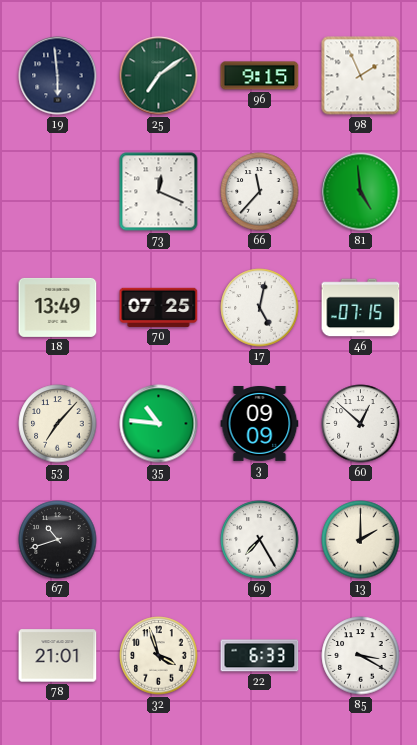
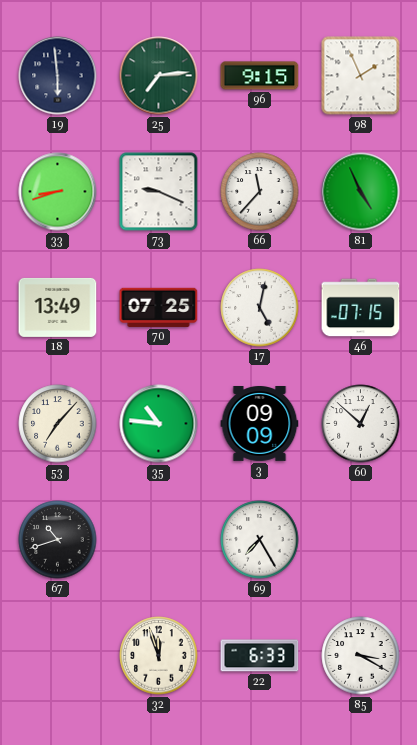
25: 7:09 -> 7:14 (159, 76)
33: none -> 8:42 (58, 192)
73: 12:19 -> 9:19 (159, 192)
81: 4:59 -> 4:56 (361, 192)
13: 2:00 -> none (361, 540)
78: 21:01 -> none (58, 656)
32: 3:57 -> 11:57 (159, 656)
